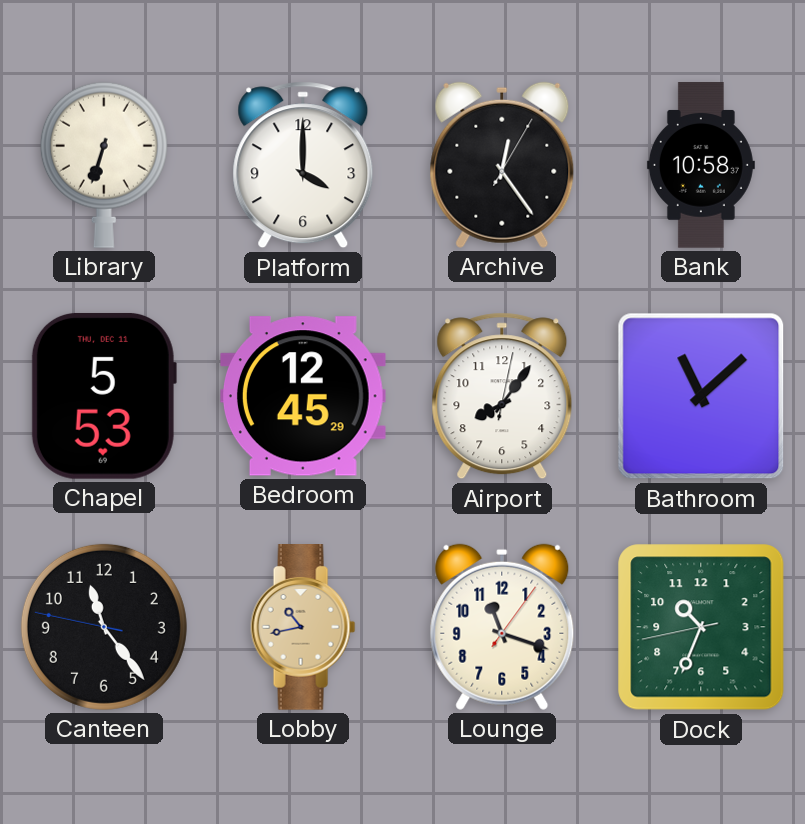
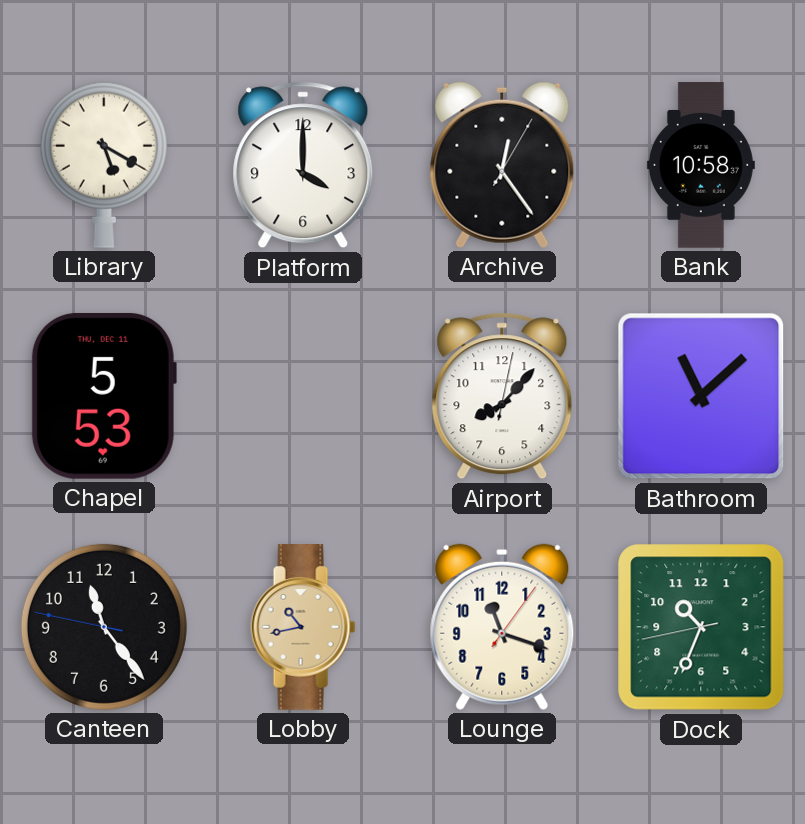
Library: 6:33 -> 5:20 (104, 165)
Bedroom: 12:45 -> none (303, 396)
Airport: 8:06 -> 8:07 (502, 396)
